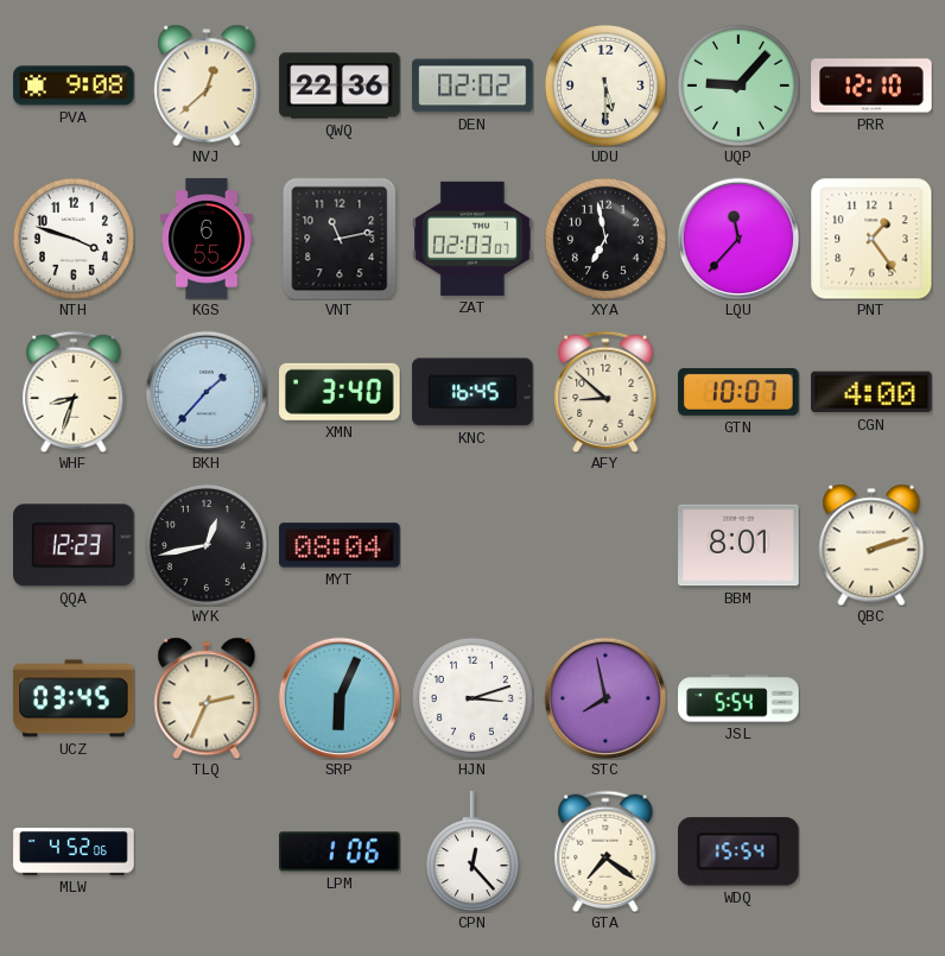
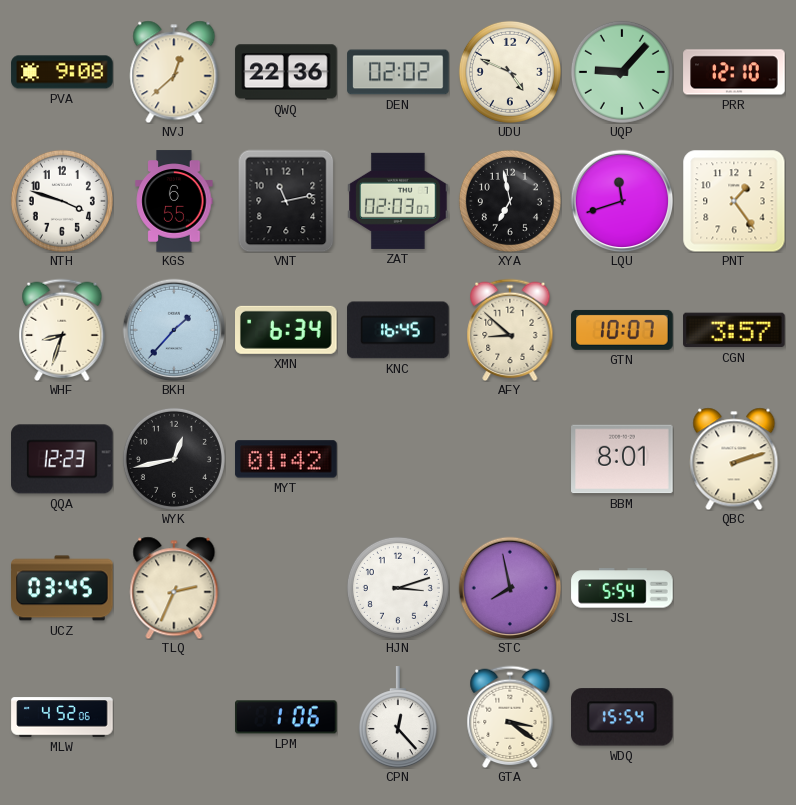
UDU: 5:30 -> 4:49 (510, 72)
LQU: 11:37 -> 11:42 (622, 201)
XMN: 3:40 -> 6:34 (287, 330)
CGN: 4:00 -> 3:57 (734, 330)
MYT: 08:04 -> 01:42 (286, 459)
SRP: 6:04 -> none (340, 698)
GTA: 7:21 -> 3:21 (510, 717)
